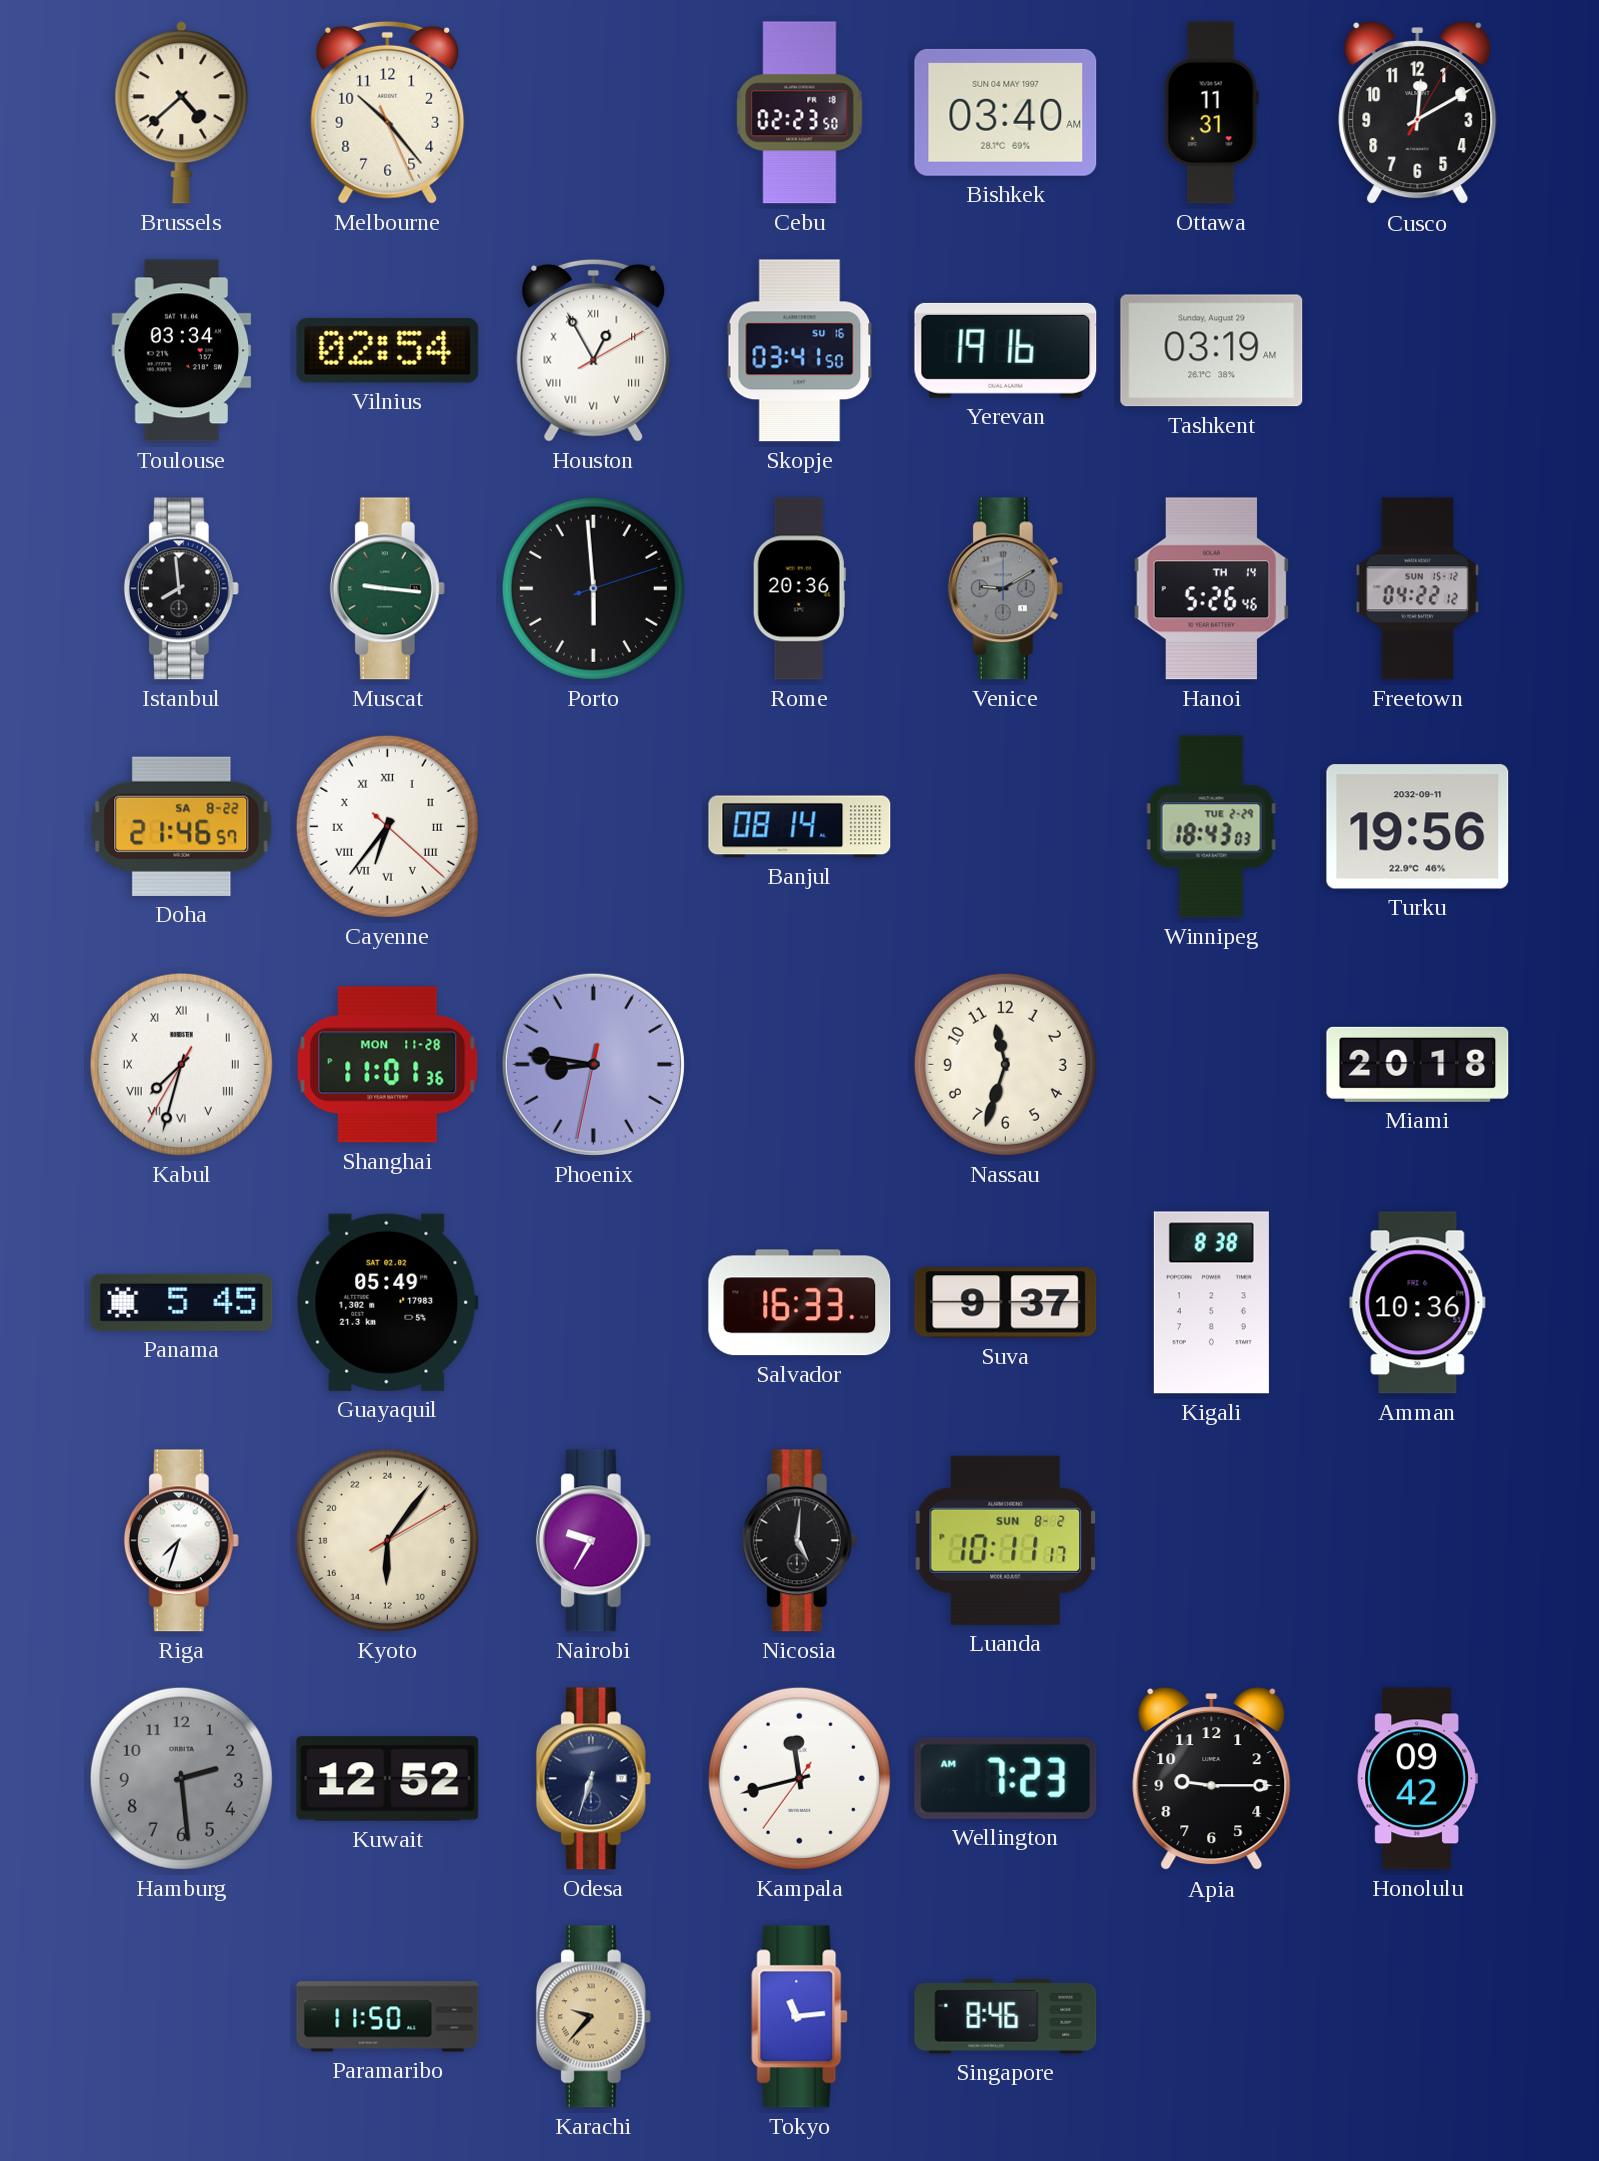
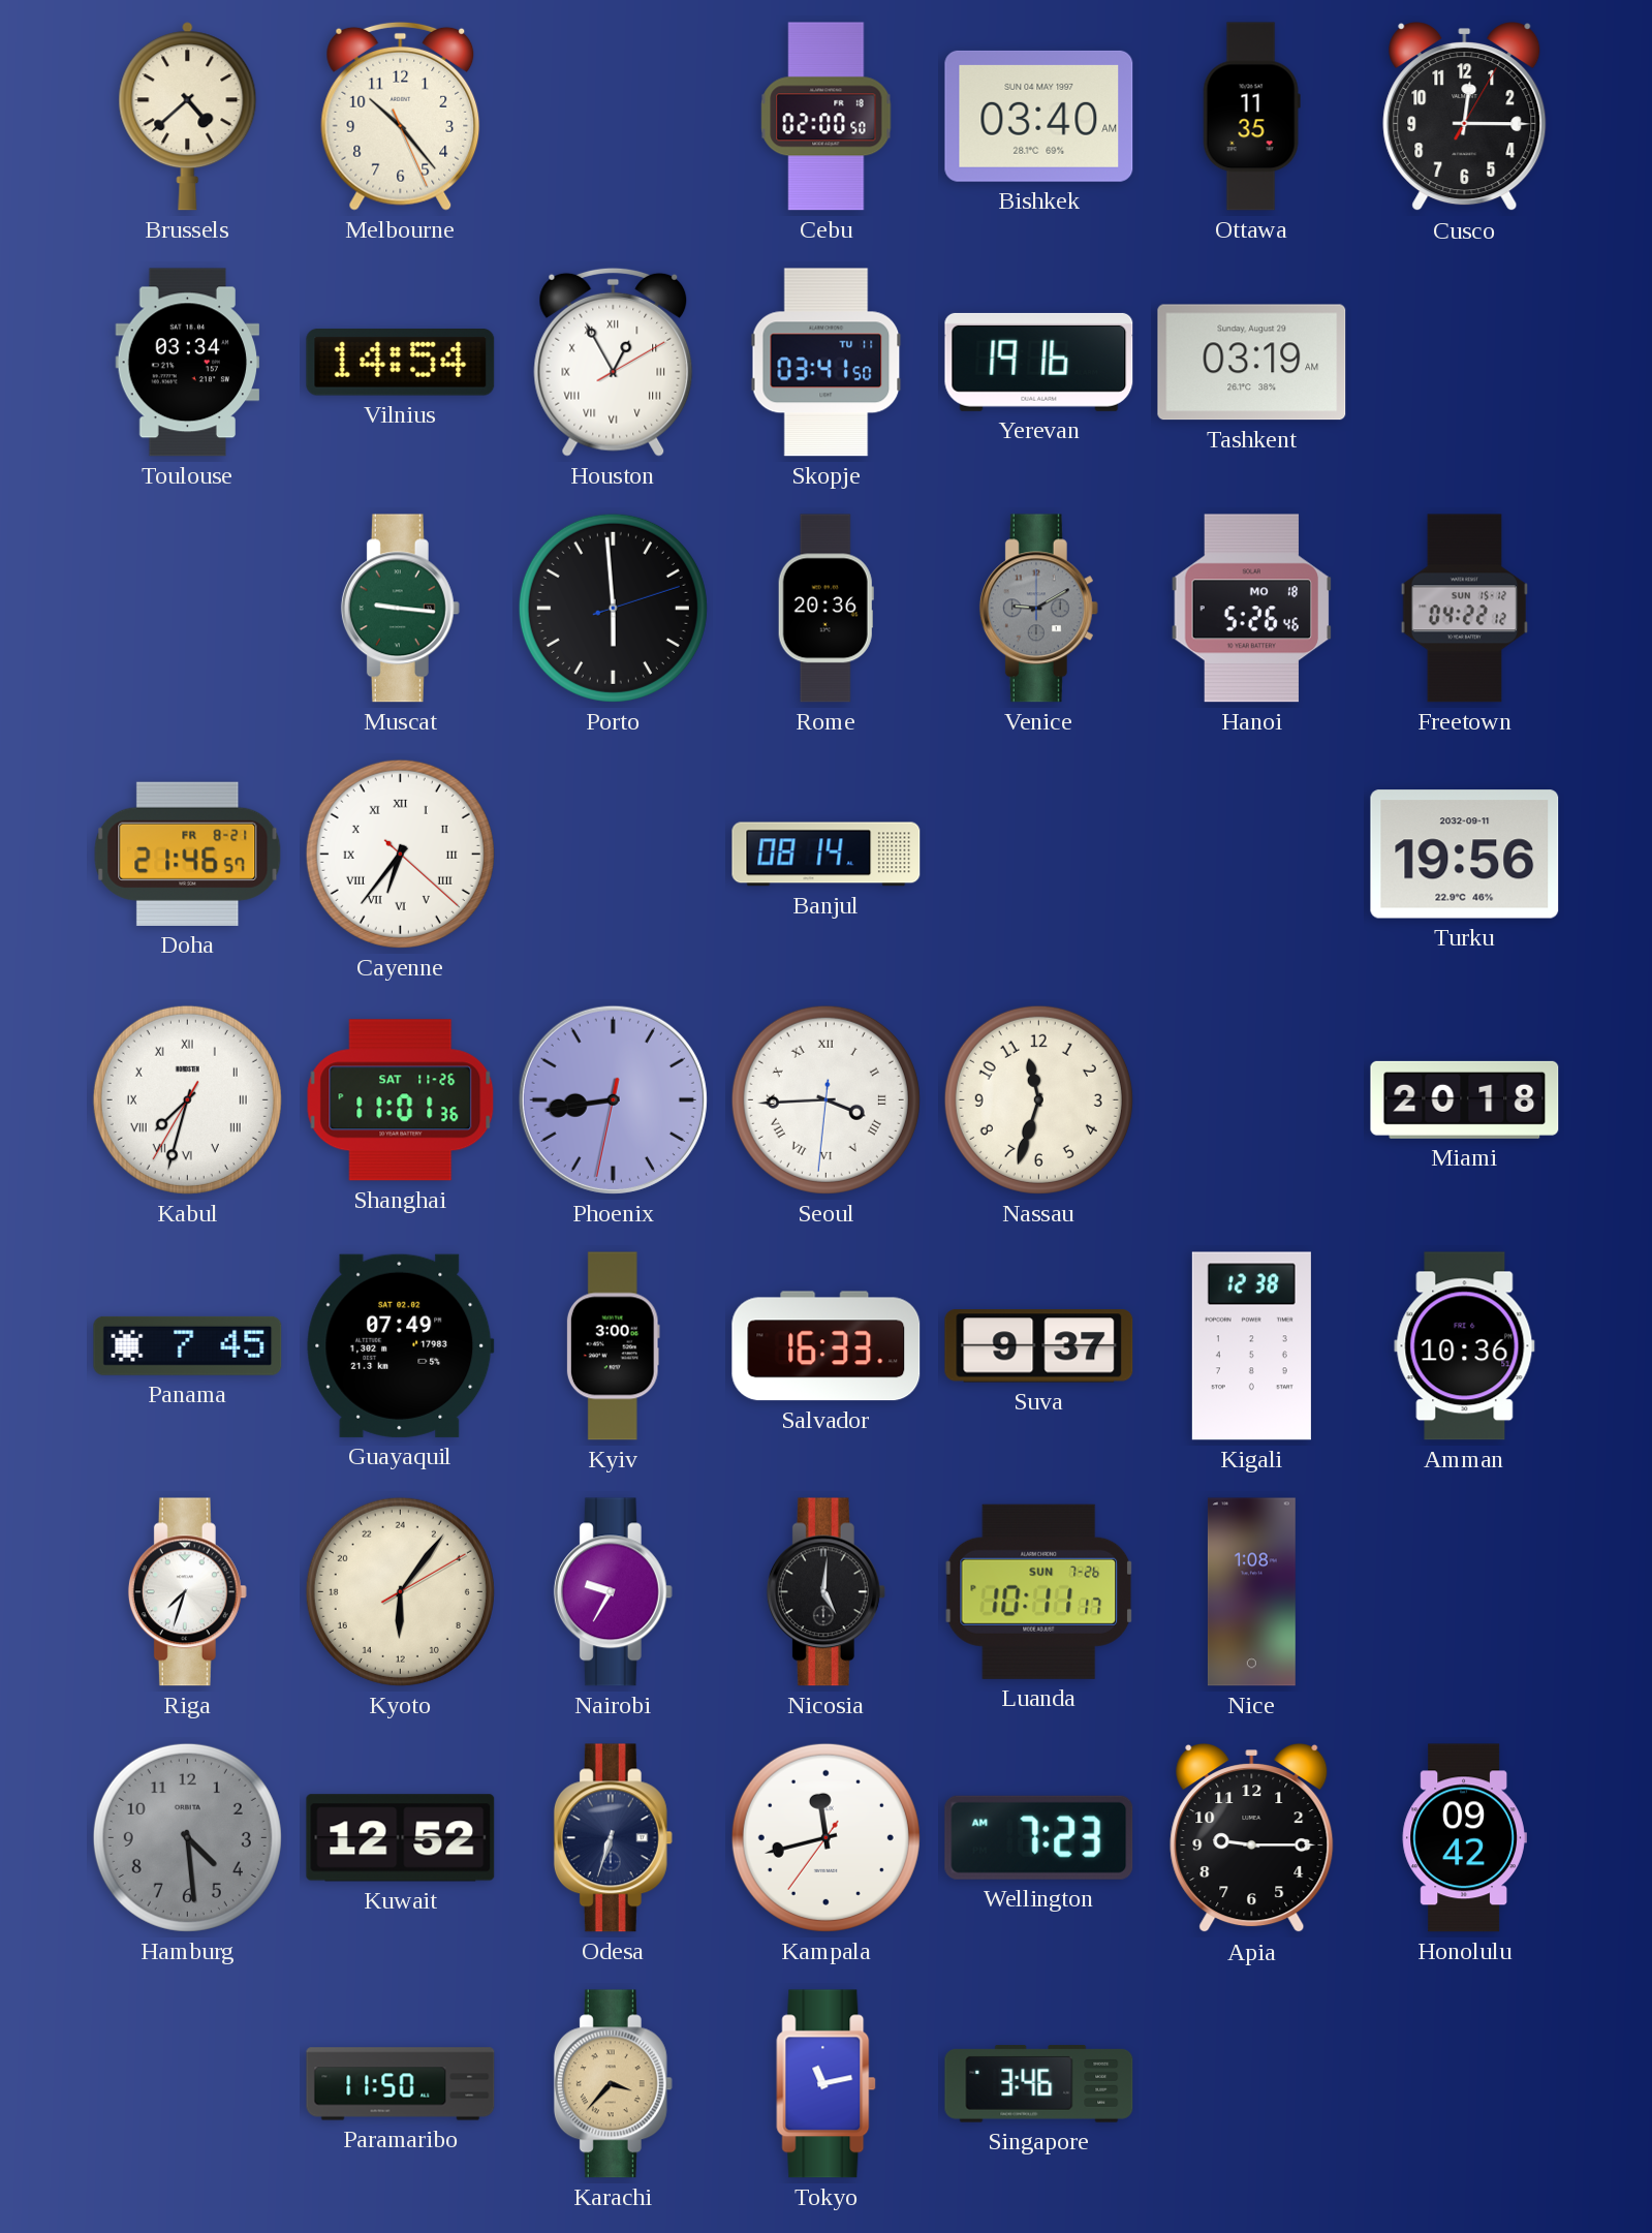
Cebu: 02:23 -> 02:00 (827, 117)
Ottawa: 11:31 -> 11:35 (1251, 117)
Cusco: 12:10 -> 12:15 (1465, 117)
Vilnius: 02:54 -> 14:54 (401, 363)
Skopje date: SU 16 -> TU 11 (827, 363)
Istanbul: 7:59 -> none (181, 589)
Hanoi date: TH 14 -> MO 18 (1252, 609)
Doha date: SA 8-22 -> FR 8-21 (188, 854)
Winnipeg: 18:43 -> none (1211, 827)
Shanghai date: MON 11-28 -> SAT 11-26 (401, 1100)
Phoenix: 8:46 -> 8:43 (613, 1099)
Seoul: none -> 3:44 (825, 1099)
Panama: 5:45 -> 7:45 (188, 1345)
Guayaquil: 05:49 -> 07:49 (401, 1345)
Kyiv: none -> 3:00 (613, 1346)
Kigali: 8:38 -> 12:38 (1251, 1346)
Luanda date: SUN 8-2 -> SUN 7-26 (1039, 1591)
Nice: none -> 1:08 (1251, 1592)
Hamburg: 2:29 -> 4:29 (187, 1837)
Karachi: 9:37 -> 3:37 (613, 2084)
Tokyo: 11:14 -> 11:13 (827, 2084)
Singapore: 8:46 -> 3:46 (1039, 2083)
